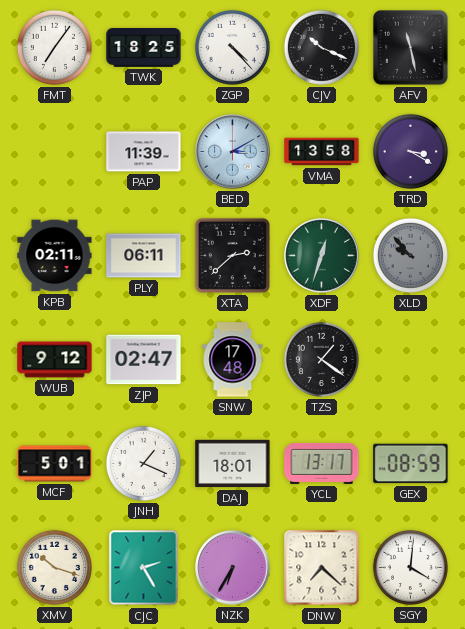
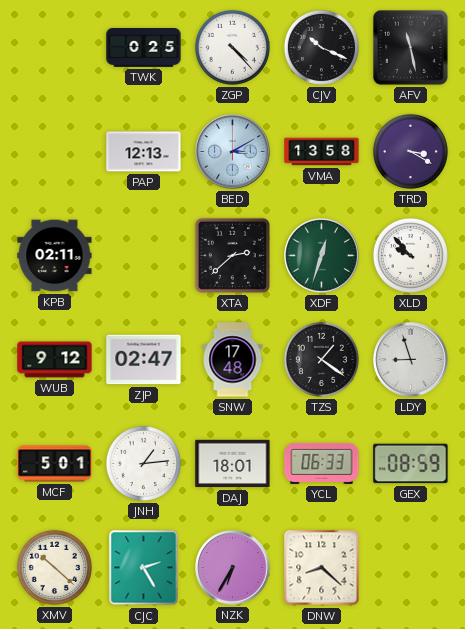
FMT: 7:06 -> none (54, 47)
TWK: 18:25 -> 0:25 (144, 48)
PAP: 11:39 -> 12:13 (144, 152)
PLY: 06:11 -> none (144, 256)
XLD dial: grey -> white (410, 255)
LDY: none -> 8:57 (411, 360)
JNH: 1:19 -> 1:14 (143, 463)
YCL: 13:17 -> 06:33 (322, 463)
XMV: 10:18 -> 10:22 (54, 567)
DNW: 7:22 -> 8:22 (322, 568)
SGY: 4:01 -> none (410, 567)
